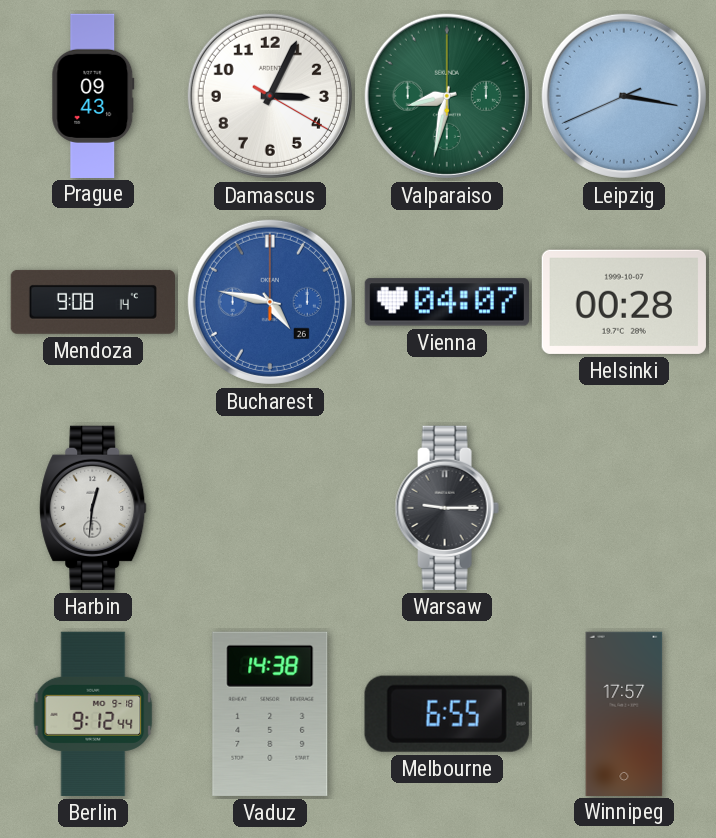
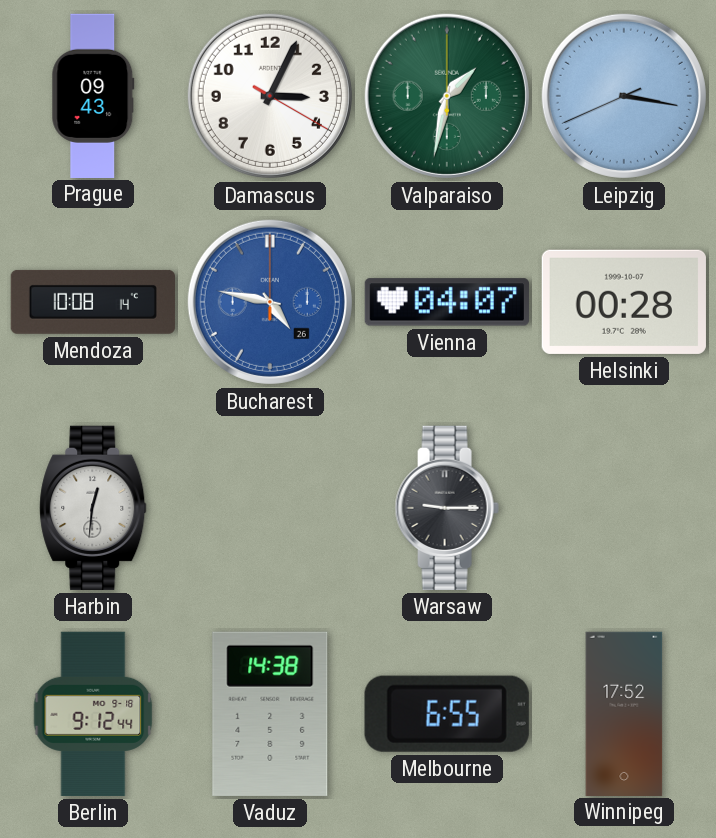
Valparaiso: 8:32 -> 1:32 (447, 96)
Mendoza: 9:08 -> 10:08 (93, 302)
Winnipeg: 17:57 -> 17:52 (624, 713)
